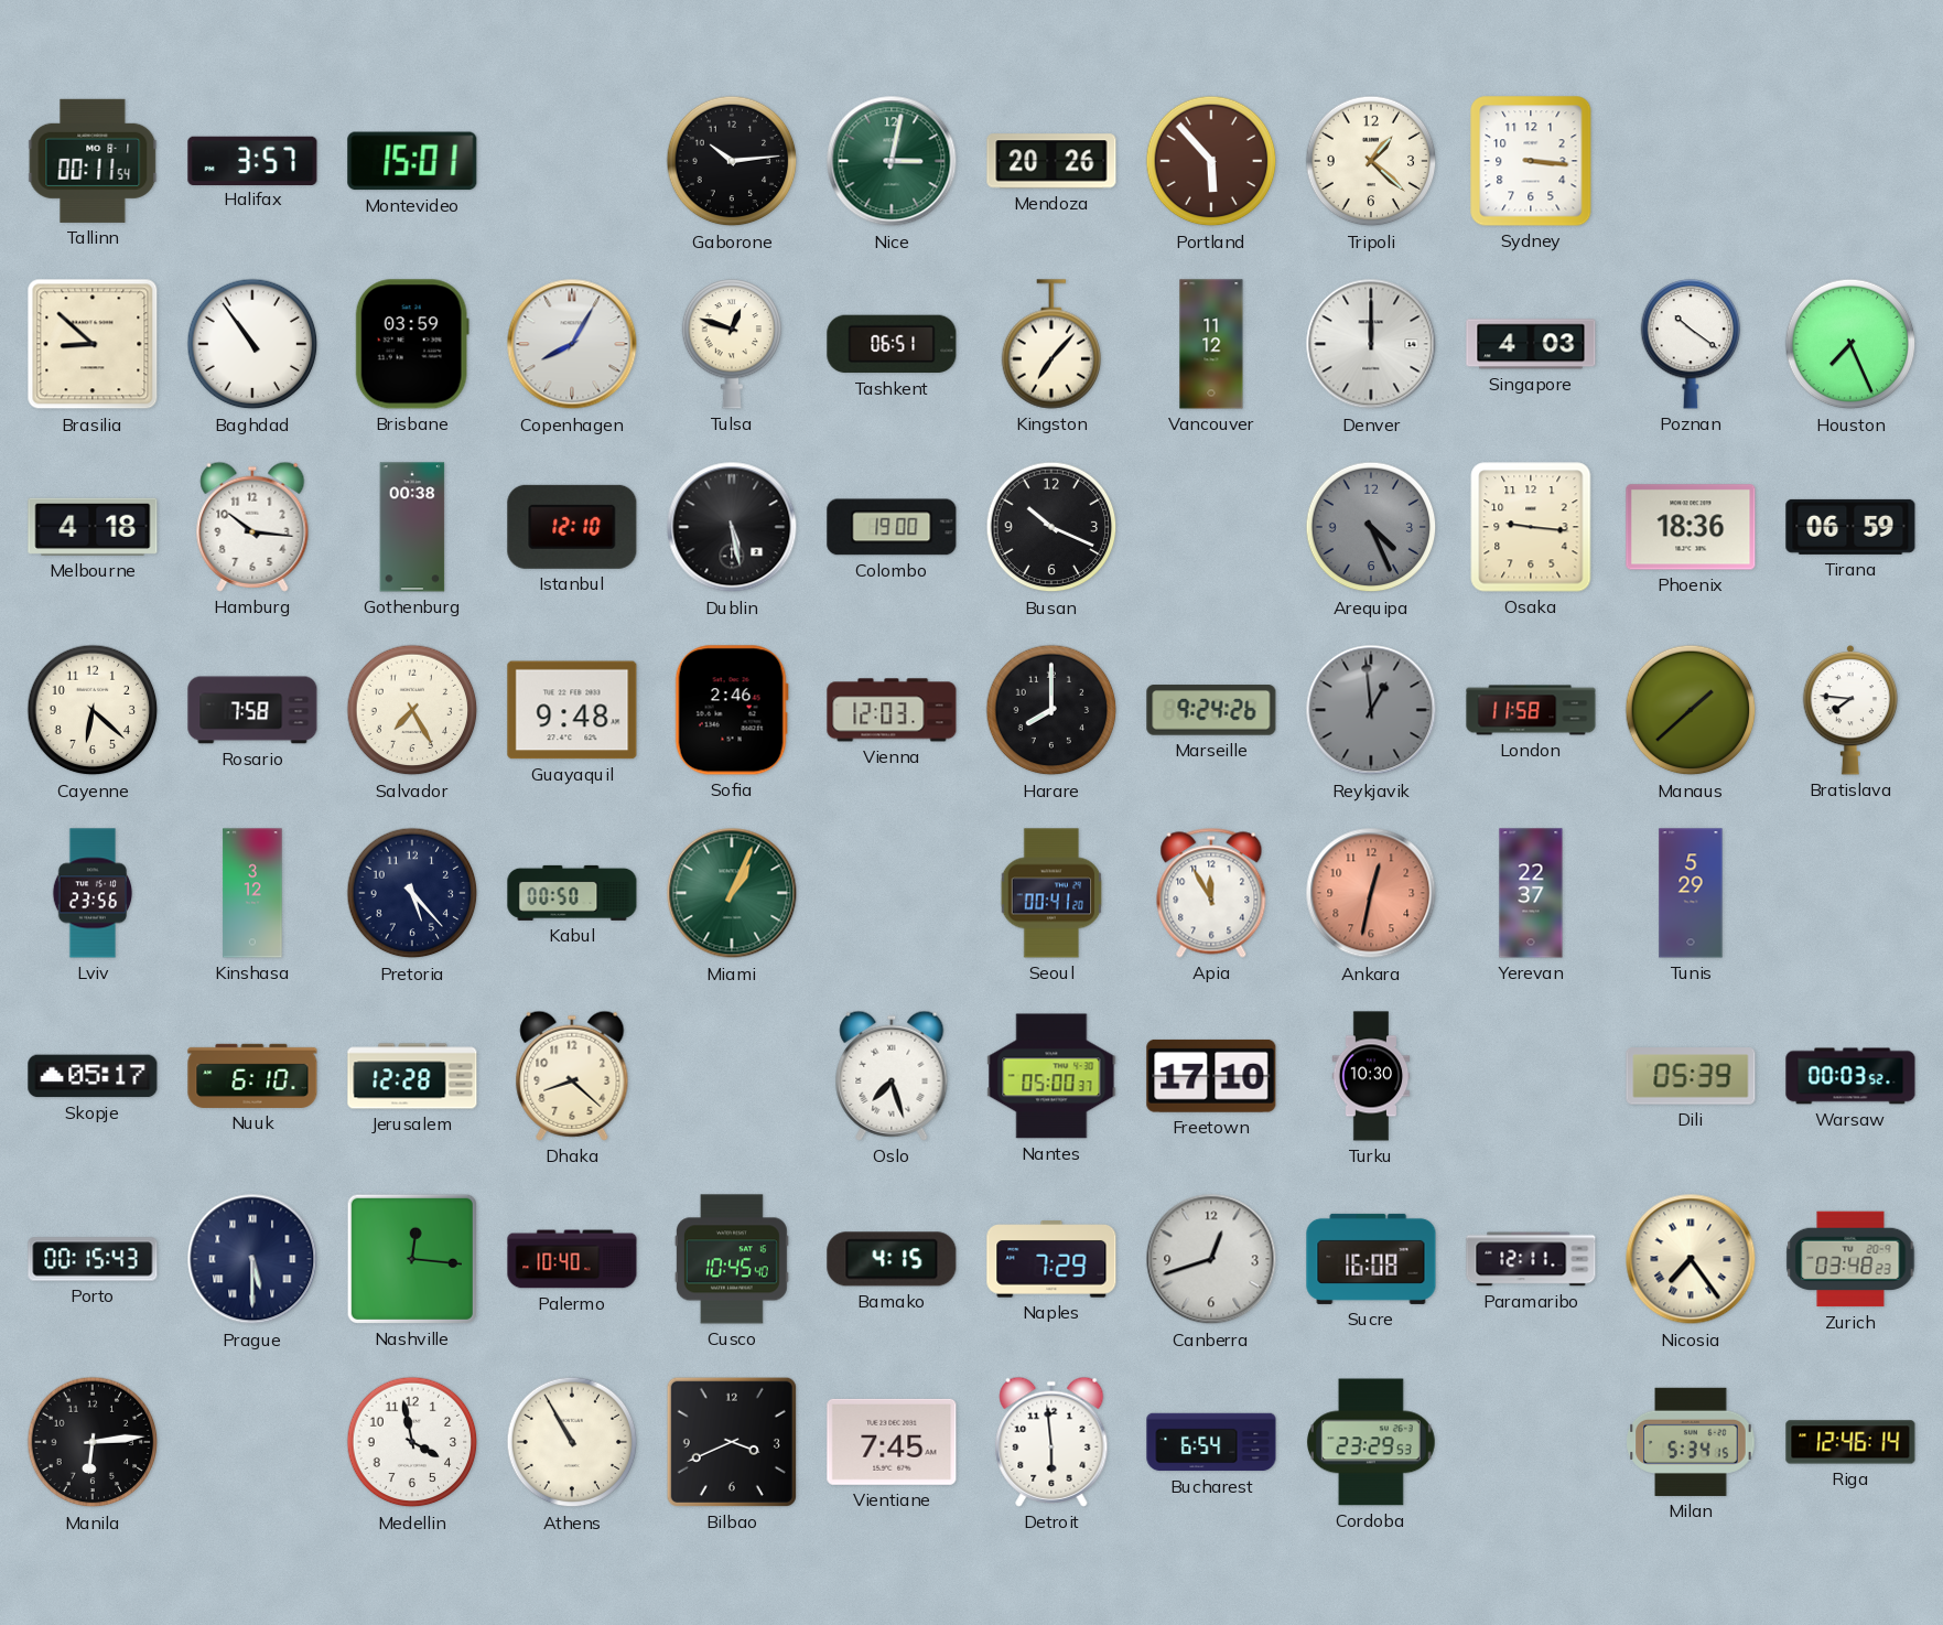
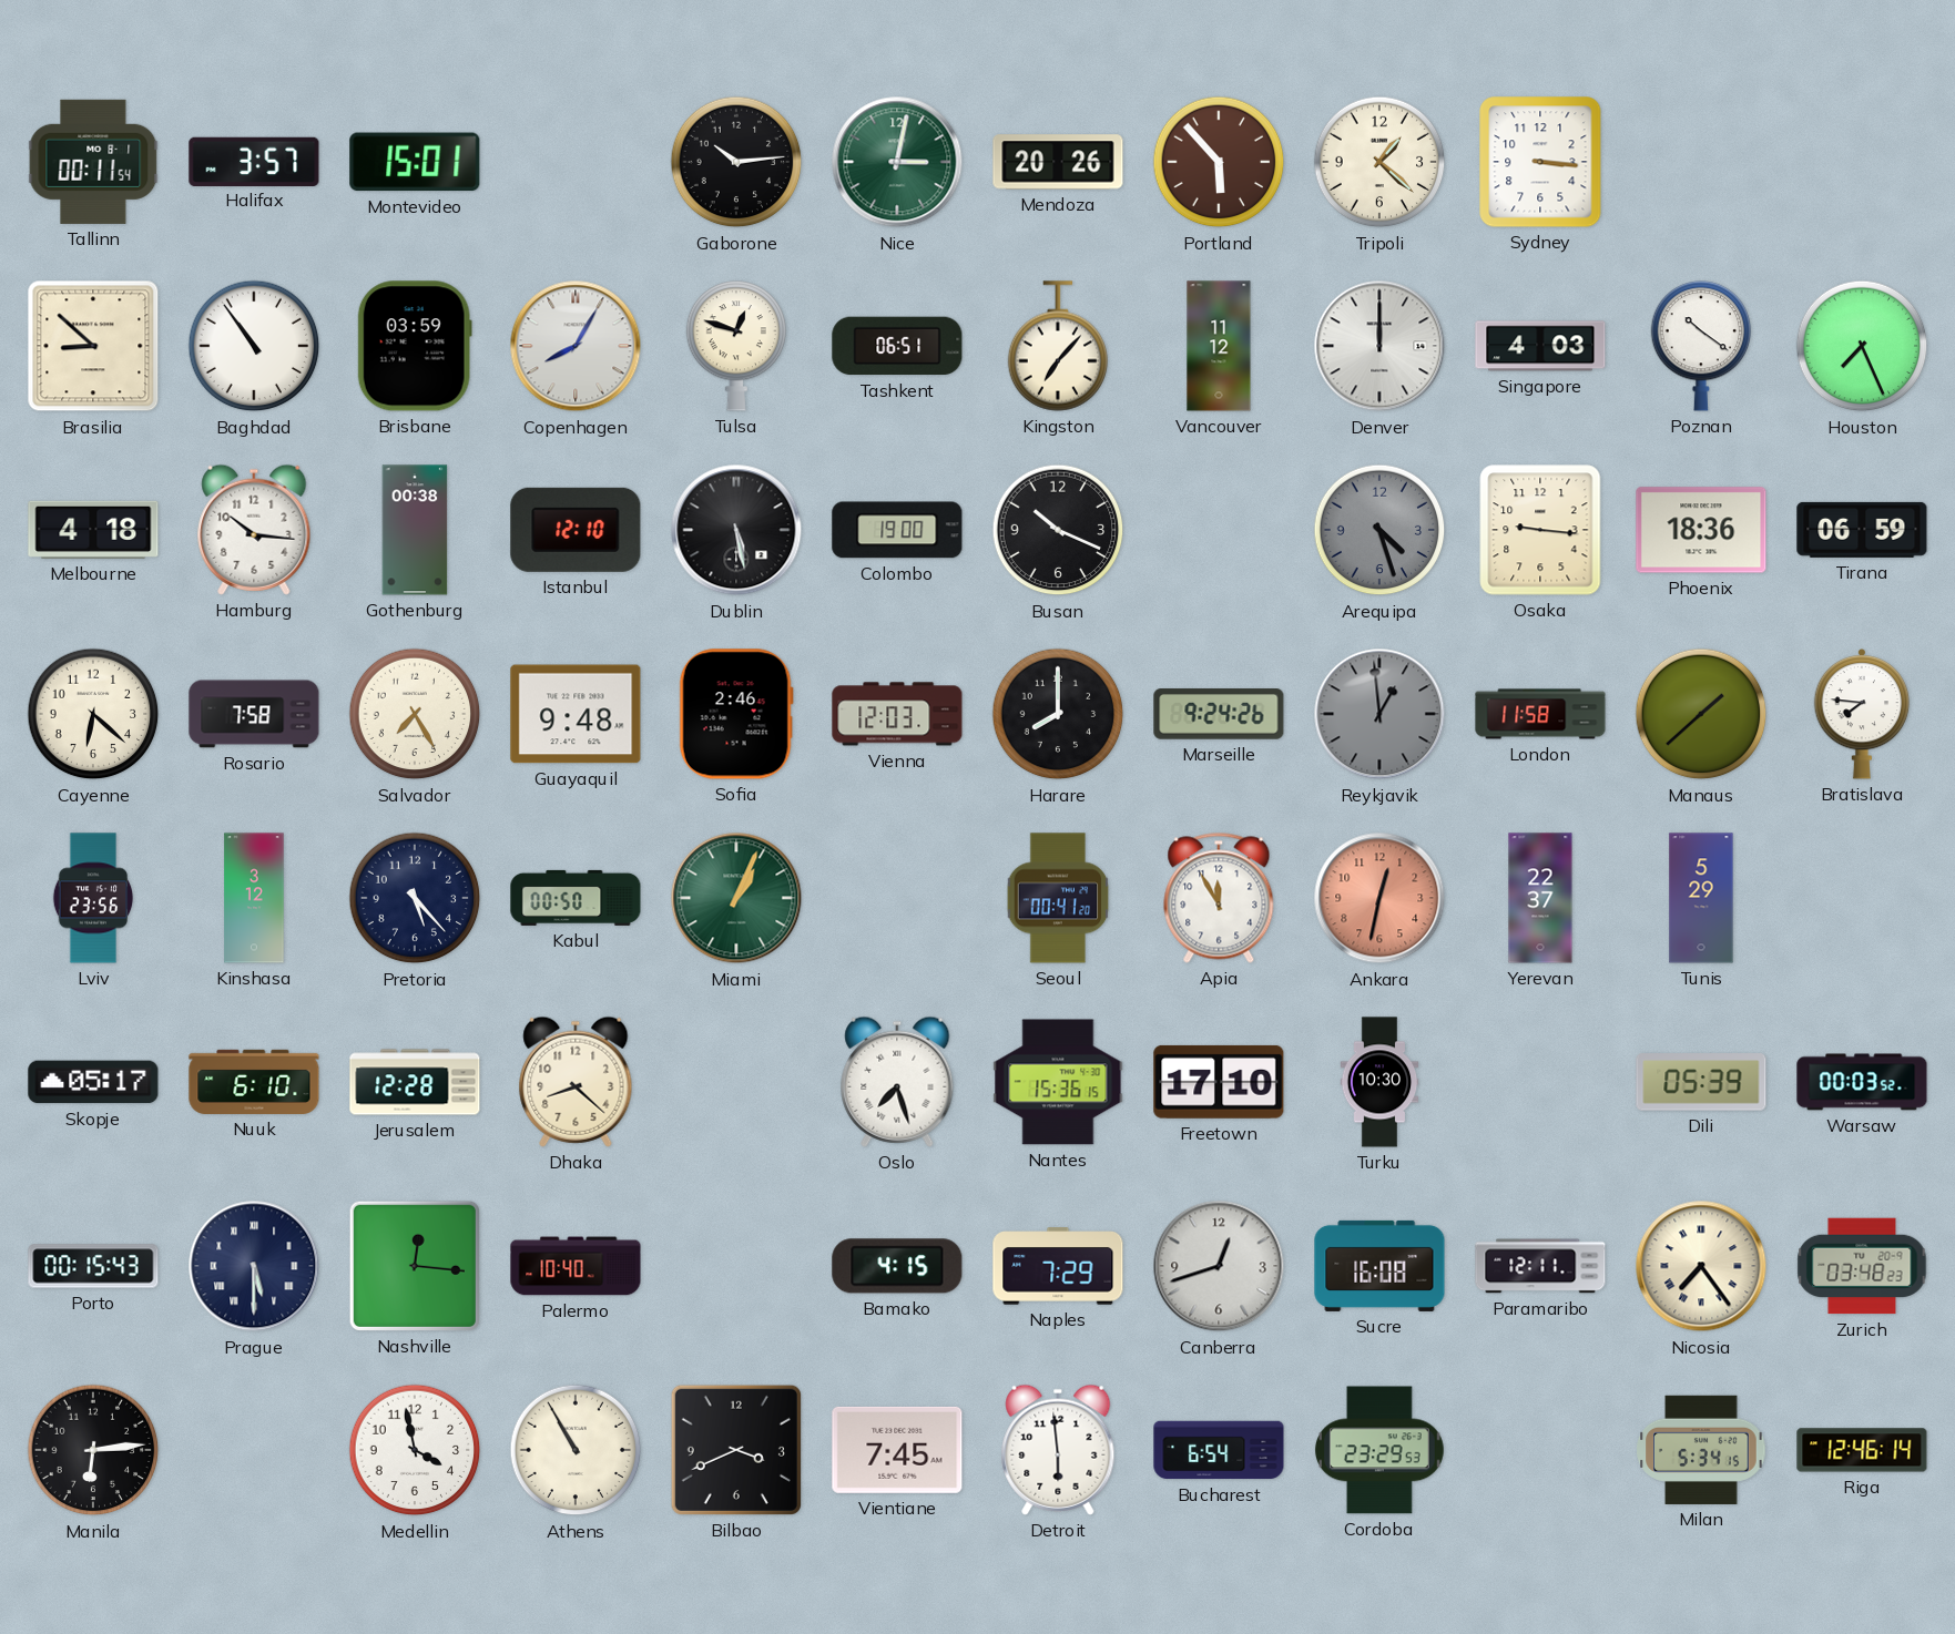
Arequipa: 4:26 -> 4:27 (1379, 530)
Nantes: 05:00 -> 15:36 (1058, 1082)
Cusco: 10:45 -> none (732, 1259)
